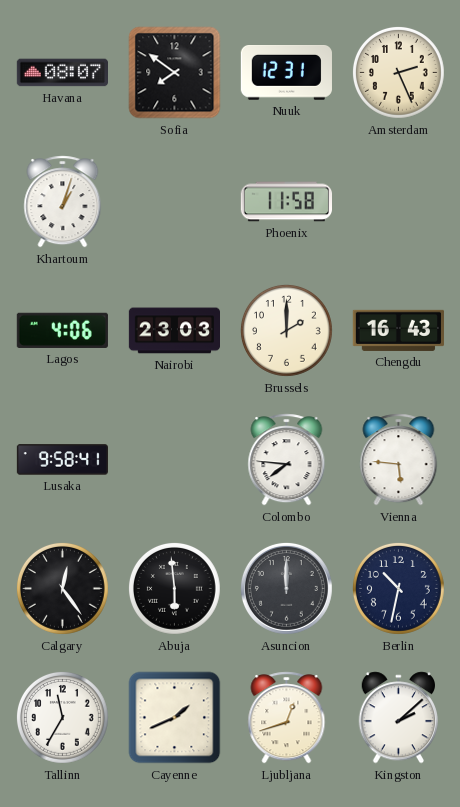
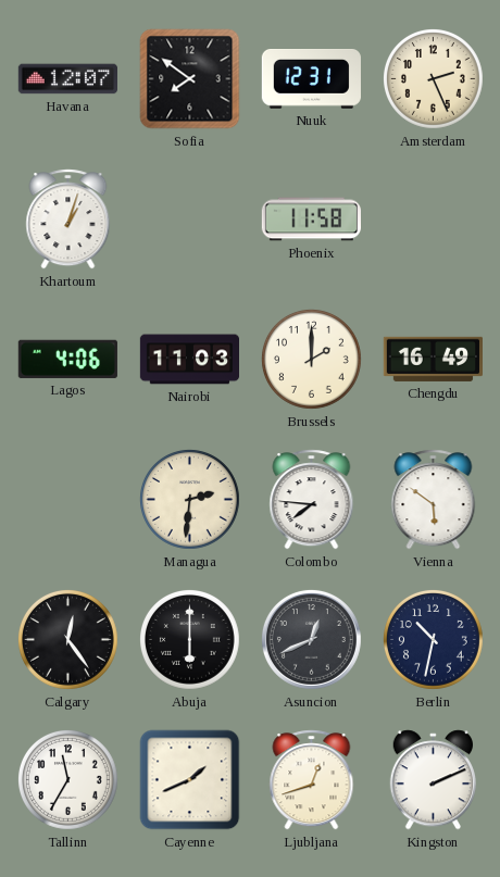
Havana: 08:07 -> 12:07 (67, 79)
Nairobi: 23:03 -> 11:03 (189, 360)
Chengdu: 16:43 -> 16:49 (433, 359)
Lusaka: 9:58 -> none (62, 460)
Managua: none -> 2:31 (189, 499)
Vienna: 5:46 -> 5:51 (434, 500)
Abuja: 5:59 -> 6:00 (189, 639)
Asuncion: 12:00 -> 12:41 (311, 639)
Kingston: 2:08 -> 2:11 (433, 780)
